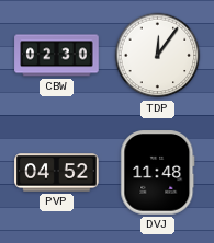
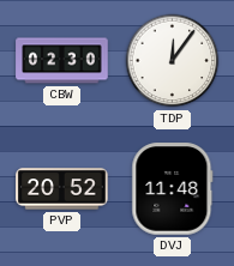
PVP: 04:52 -> 20:52 (62, 189)
